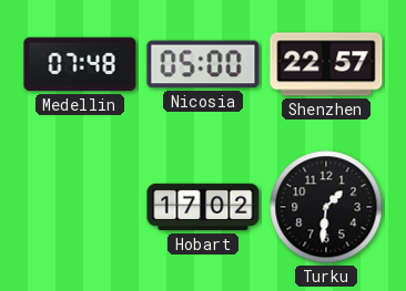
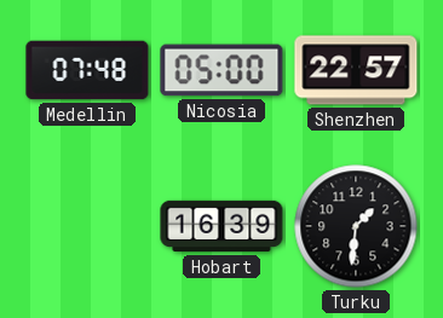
Hobart: 17:02 -> 16:39 (221, 226)
